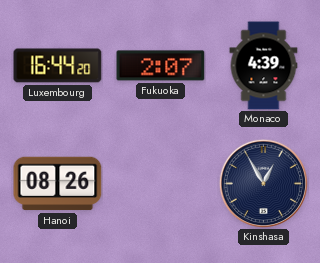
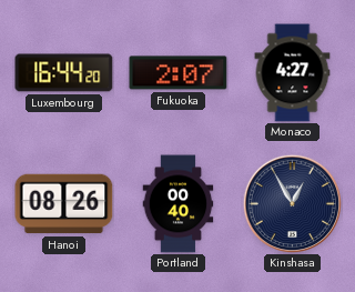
Monaco: 4:39 -> 4:27 (293, 73)
Portland: none -> 00:40 (179, 204)
